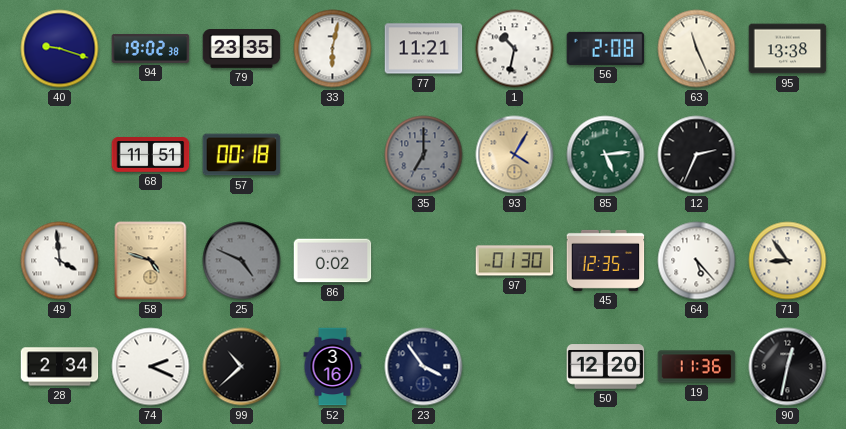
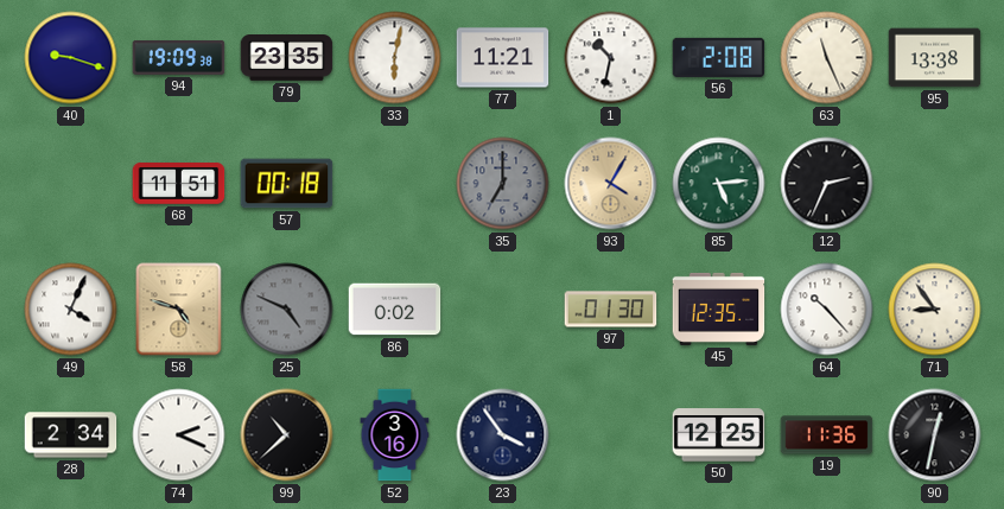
94: 19:02 -> 19:09 (179, 57)
49: 3:59 -> 4:04 (71, 310)
64: 5:23 -> 10:23 (827, 310)
50: 12:20 -> 12:25 (719, 435)
